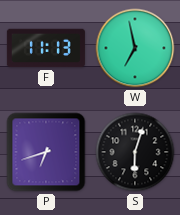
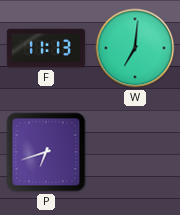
W: 6:58 -> 7:01 (135, 48)
S: 6:03 -> none (135, 152)
